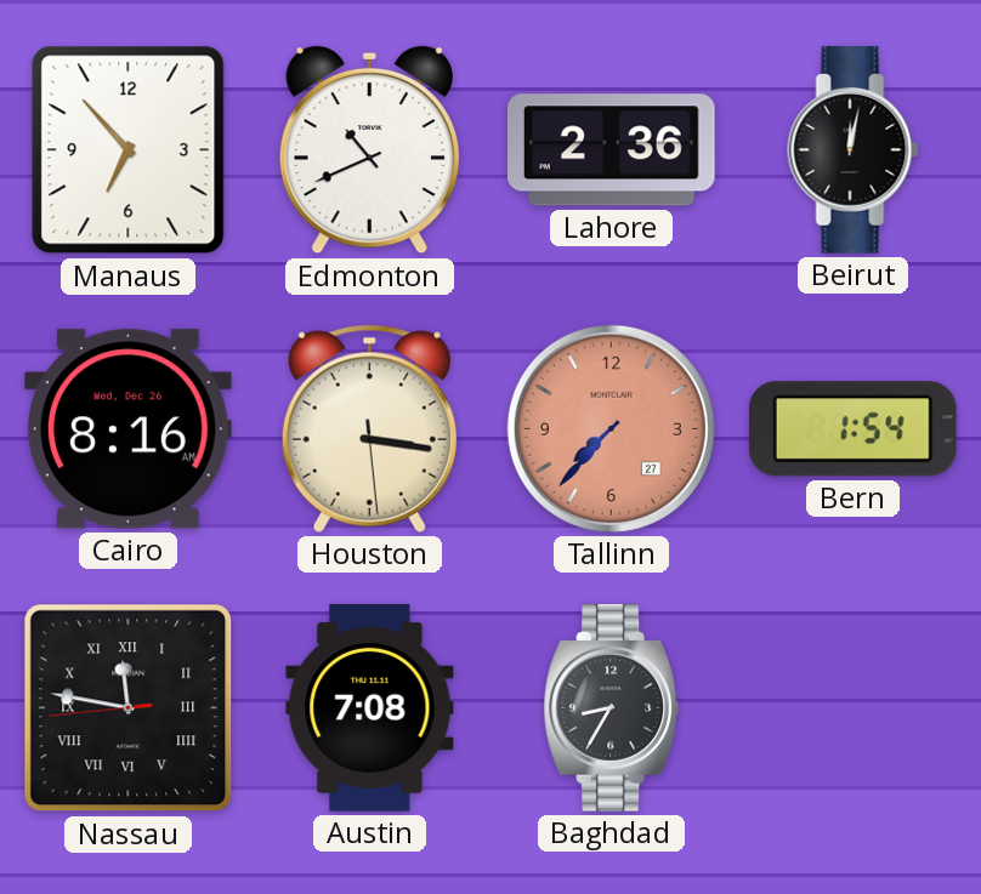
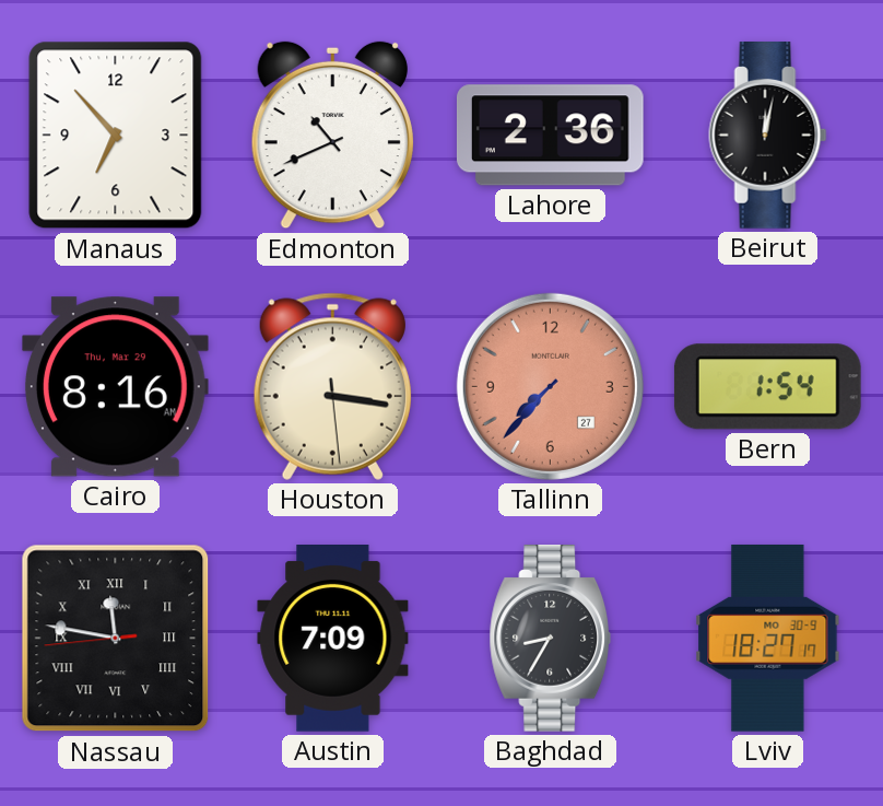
Cairo date: Wed, Dec 26 -> Thu, Mar 29 (115, 387)
Austin: 7:08 -> 7:09 (333, 639)
Lviv: none -> 18:27 (768, 639)
